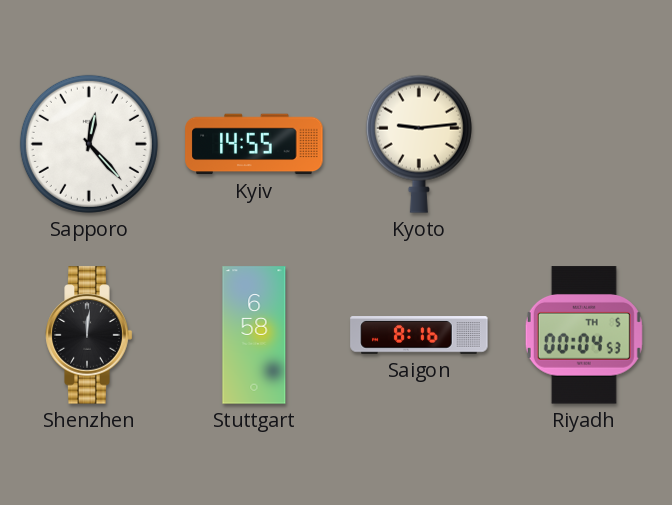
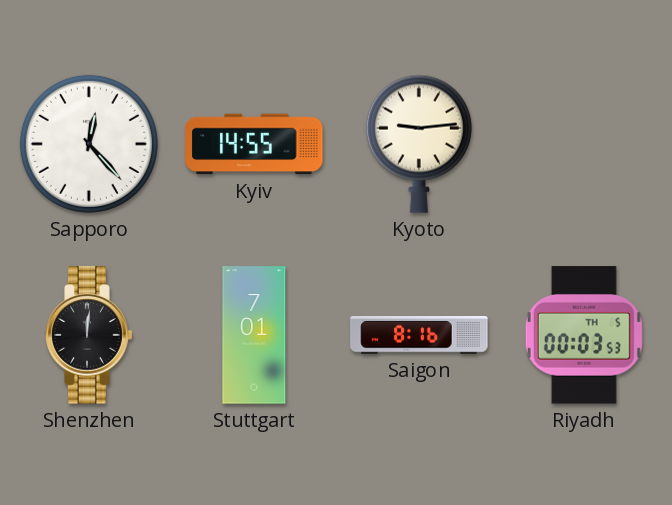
Stuttgart: 6:58 -> 7:01 (254, 335)
Riyadh: 00:04 -> 00:03 (584, 335)
